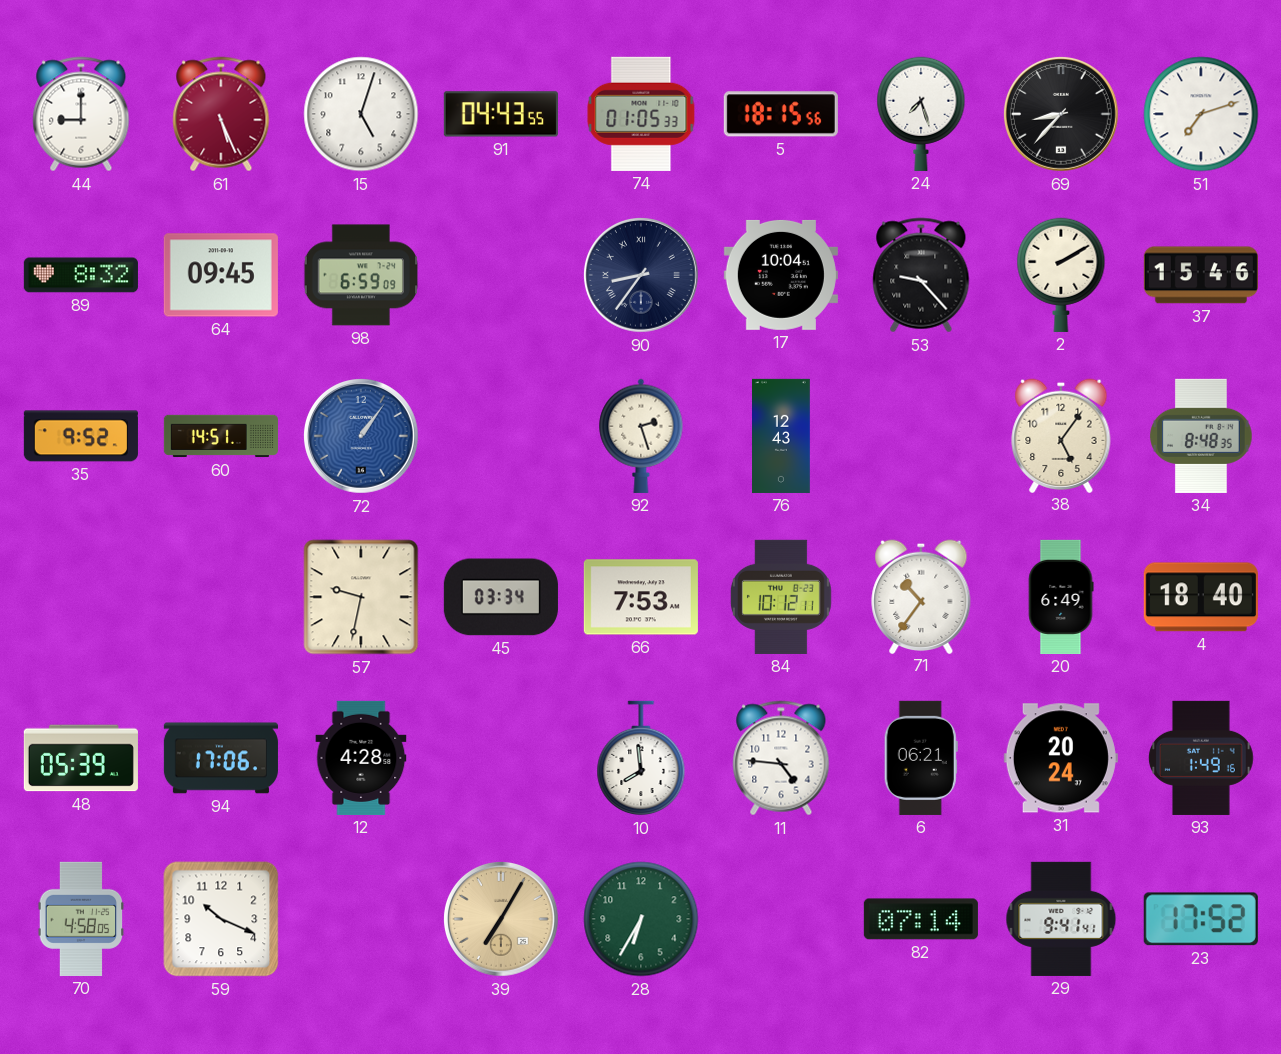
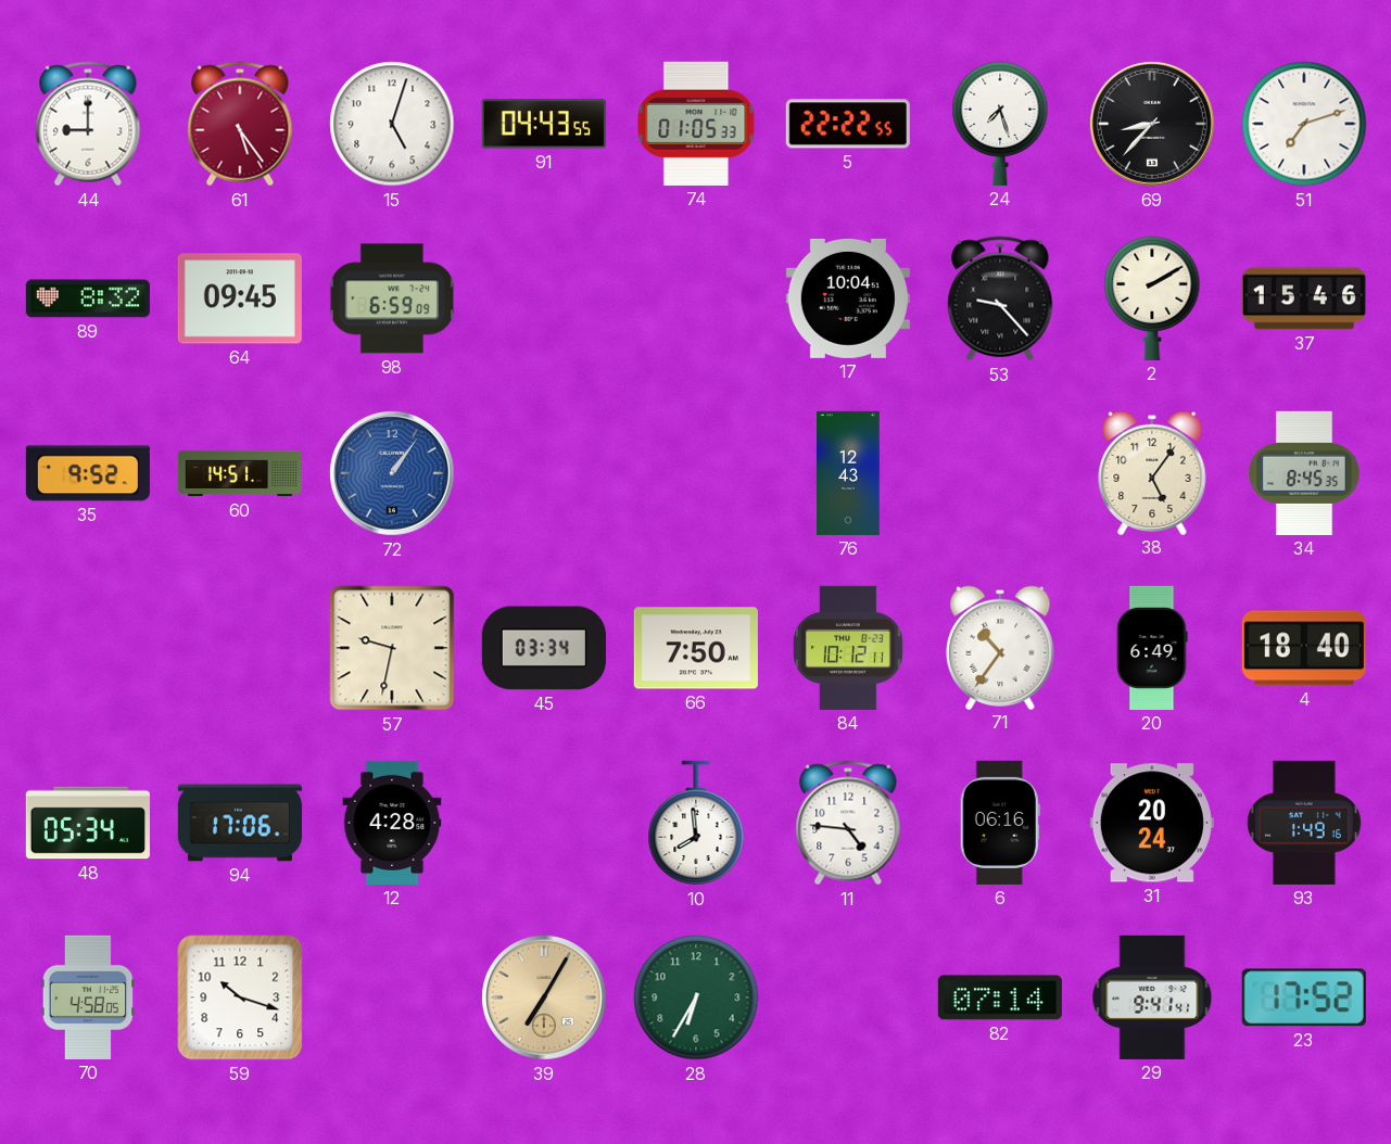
61: 5:26 -> 5:24 (240, 124)
5: 18:15 -> 22:22 (848, 124)
90: 8:36 -> none (641, 275)
92: 2:27 -> none (641, 436)
34: 8:48 -> 8:45 (1304, 473)
66: 7:53 -> 7:50 (696, 648)
48: 05:39 -> 05:34 (88, 823)
6: 06:21 -> 06:16 (1000, 823)
59: 10:19 -> 10:18 (240, 997)
